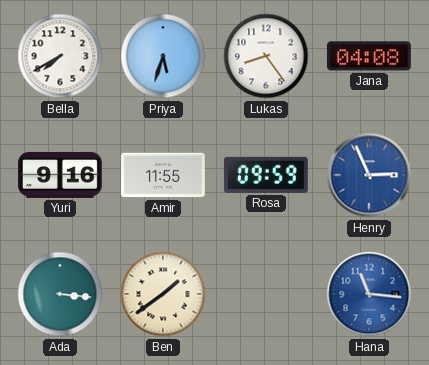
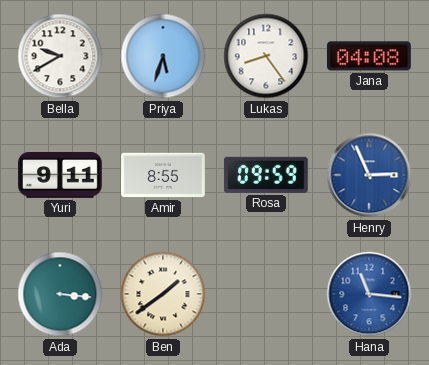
Bella: 7:40 -> 9:40 (60, 56)
Yuri: 9:16 -> 9:11 (61, 175)
Amir: 11:55 -> 8:55 (164, 175)
